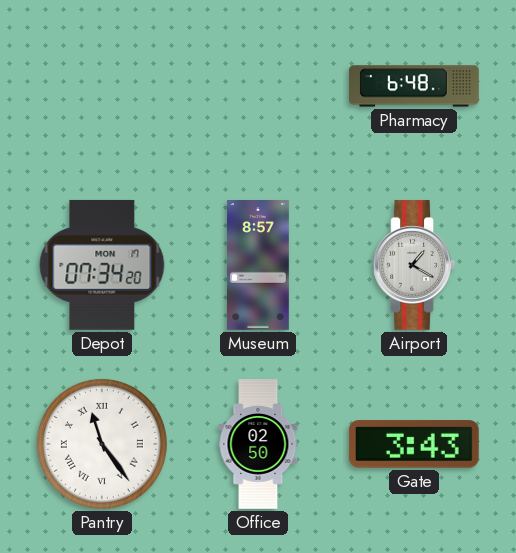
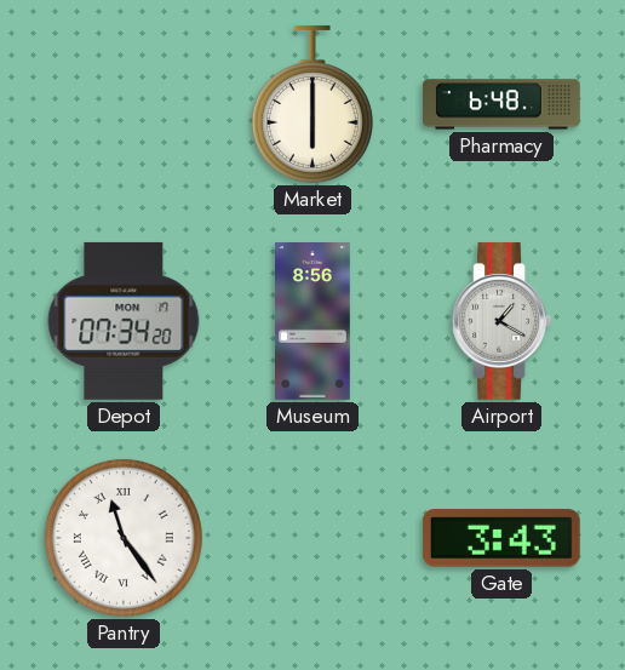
Market: none -> 6:00 (312, 104)
Museum: 8:57 -> 8:56 (314, 322)
Office: 02:50 -> none (258, 444)
